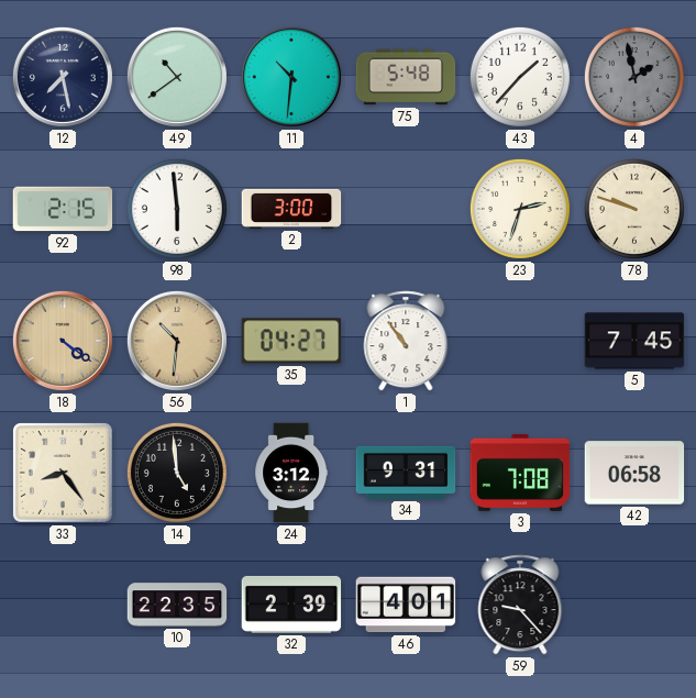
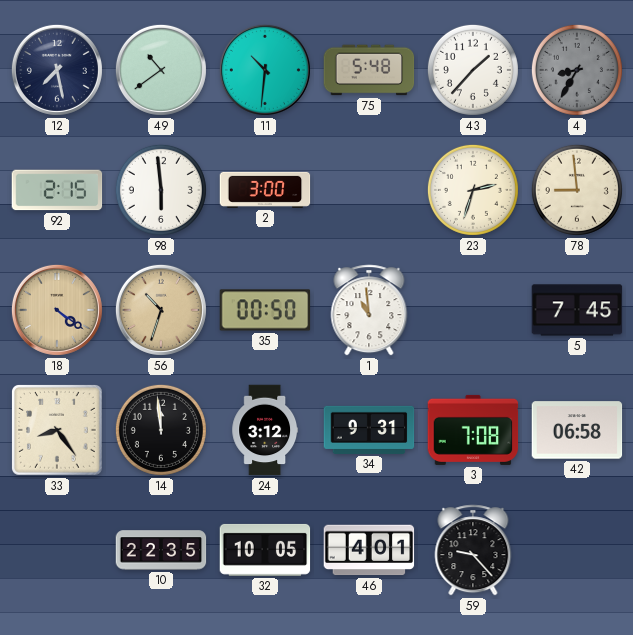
4: 1:58 -> 8:35 (577, 70)
78: 9:48 -> 8:59 (577, 190)
56: 10:31 -> 10:33 (161, 310)
35: 04:27 -> 00:50 (265, 310)
1: 10:54 -> 10:59 (369, 310)
14: 4:59 -> 11:59 (161, 430)
32: 2:39 -> 10:05 (265, 550)
